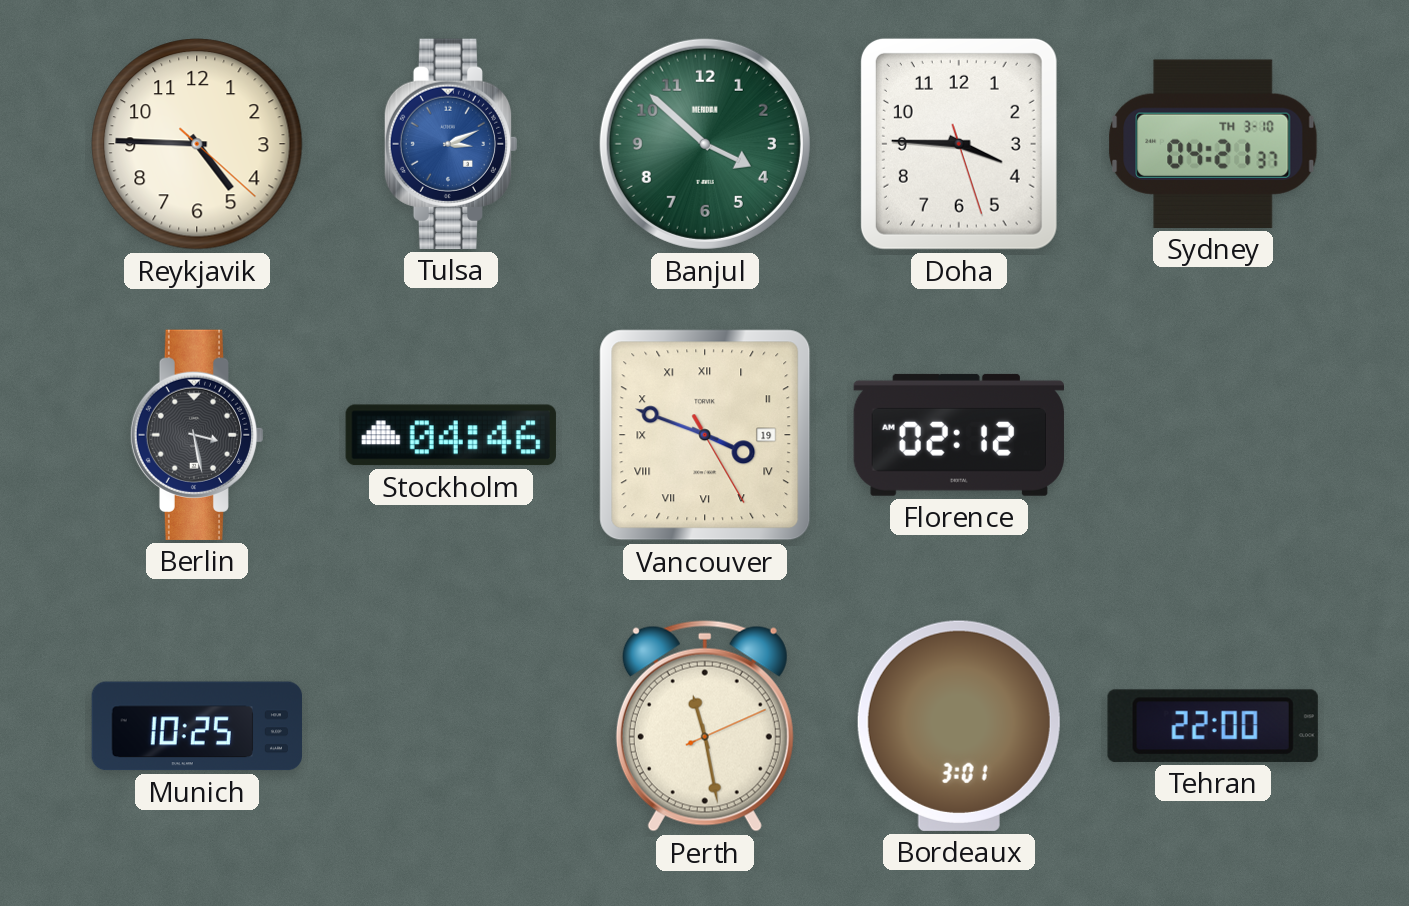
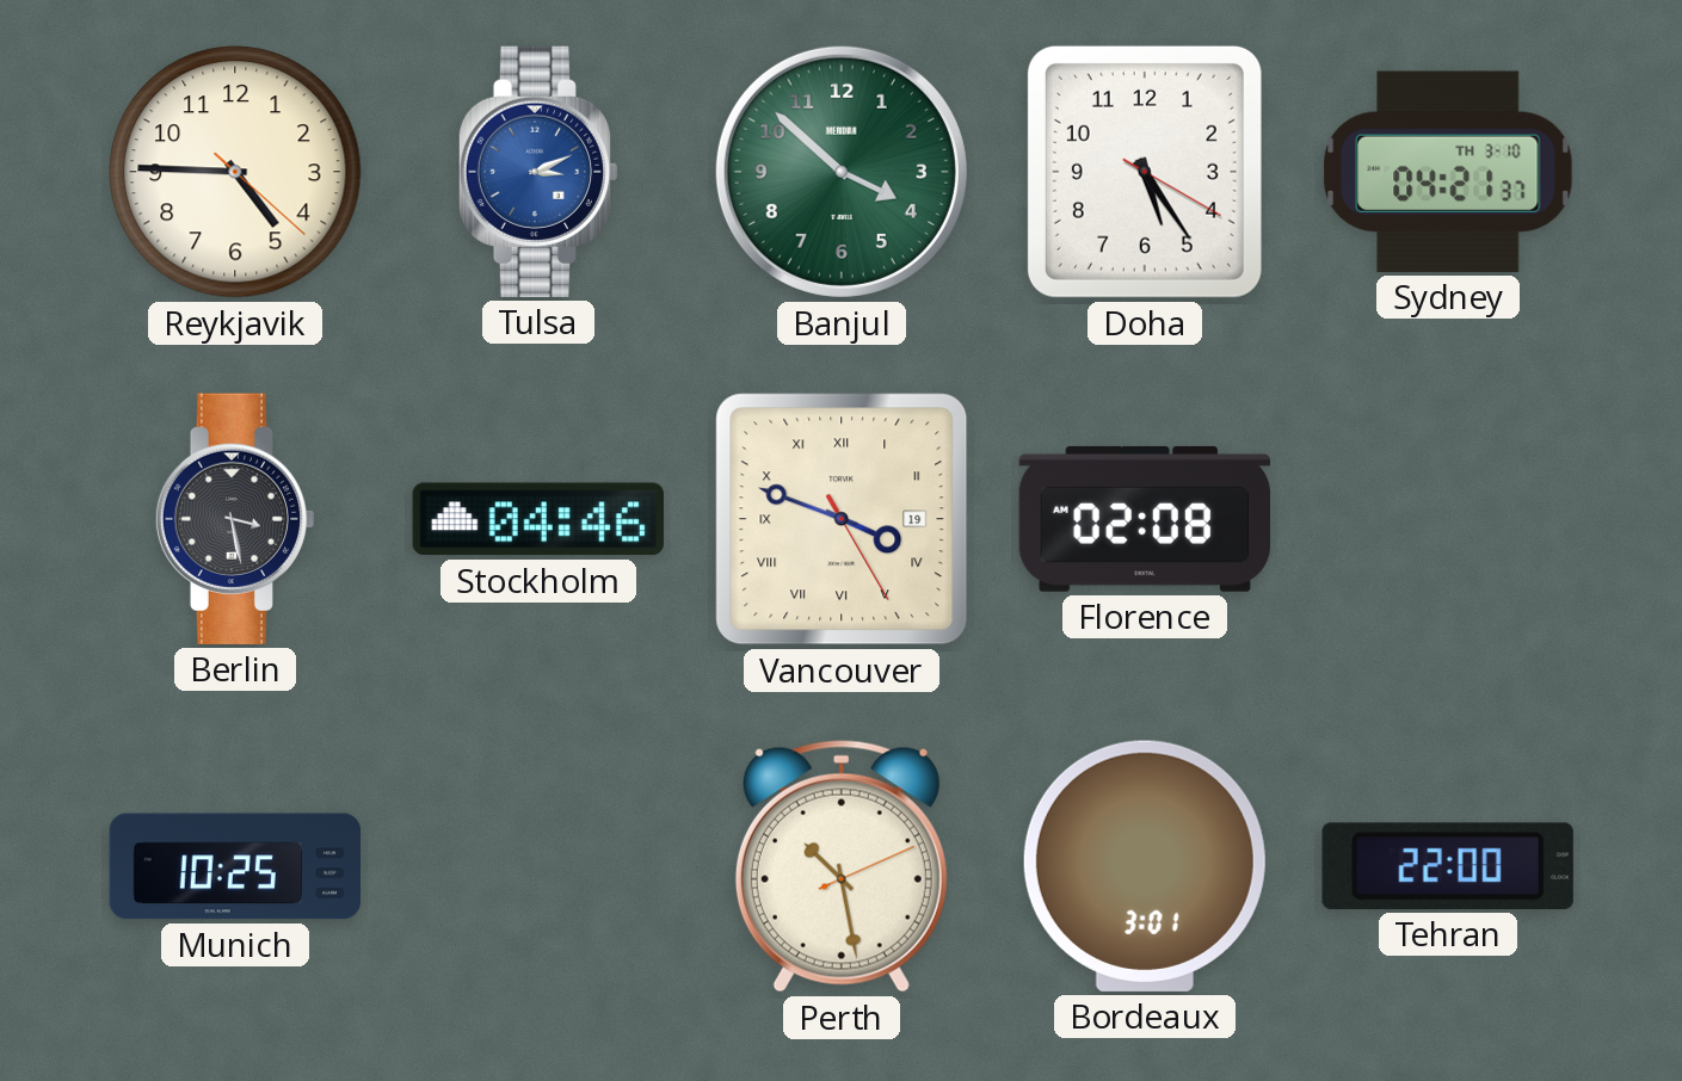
Doha: 3:45 -> 5:24 (1145, 172)
Florence: 02:12 -> 02:08 (1145, 519)
Perth: 11:28 -> 10:28 (842, 866)
